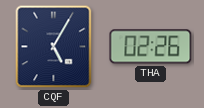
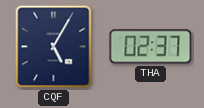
THA: 02:26 -> 02:37 (151, 47)
